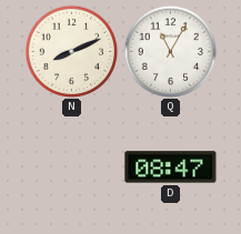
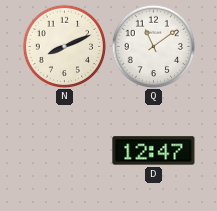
Q: 11:05 -> 11:09 (153, 46)
D: 08:47 -> 12:47 (154, 151)
